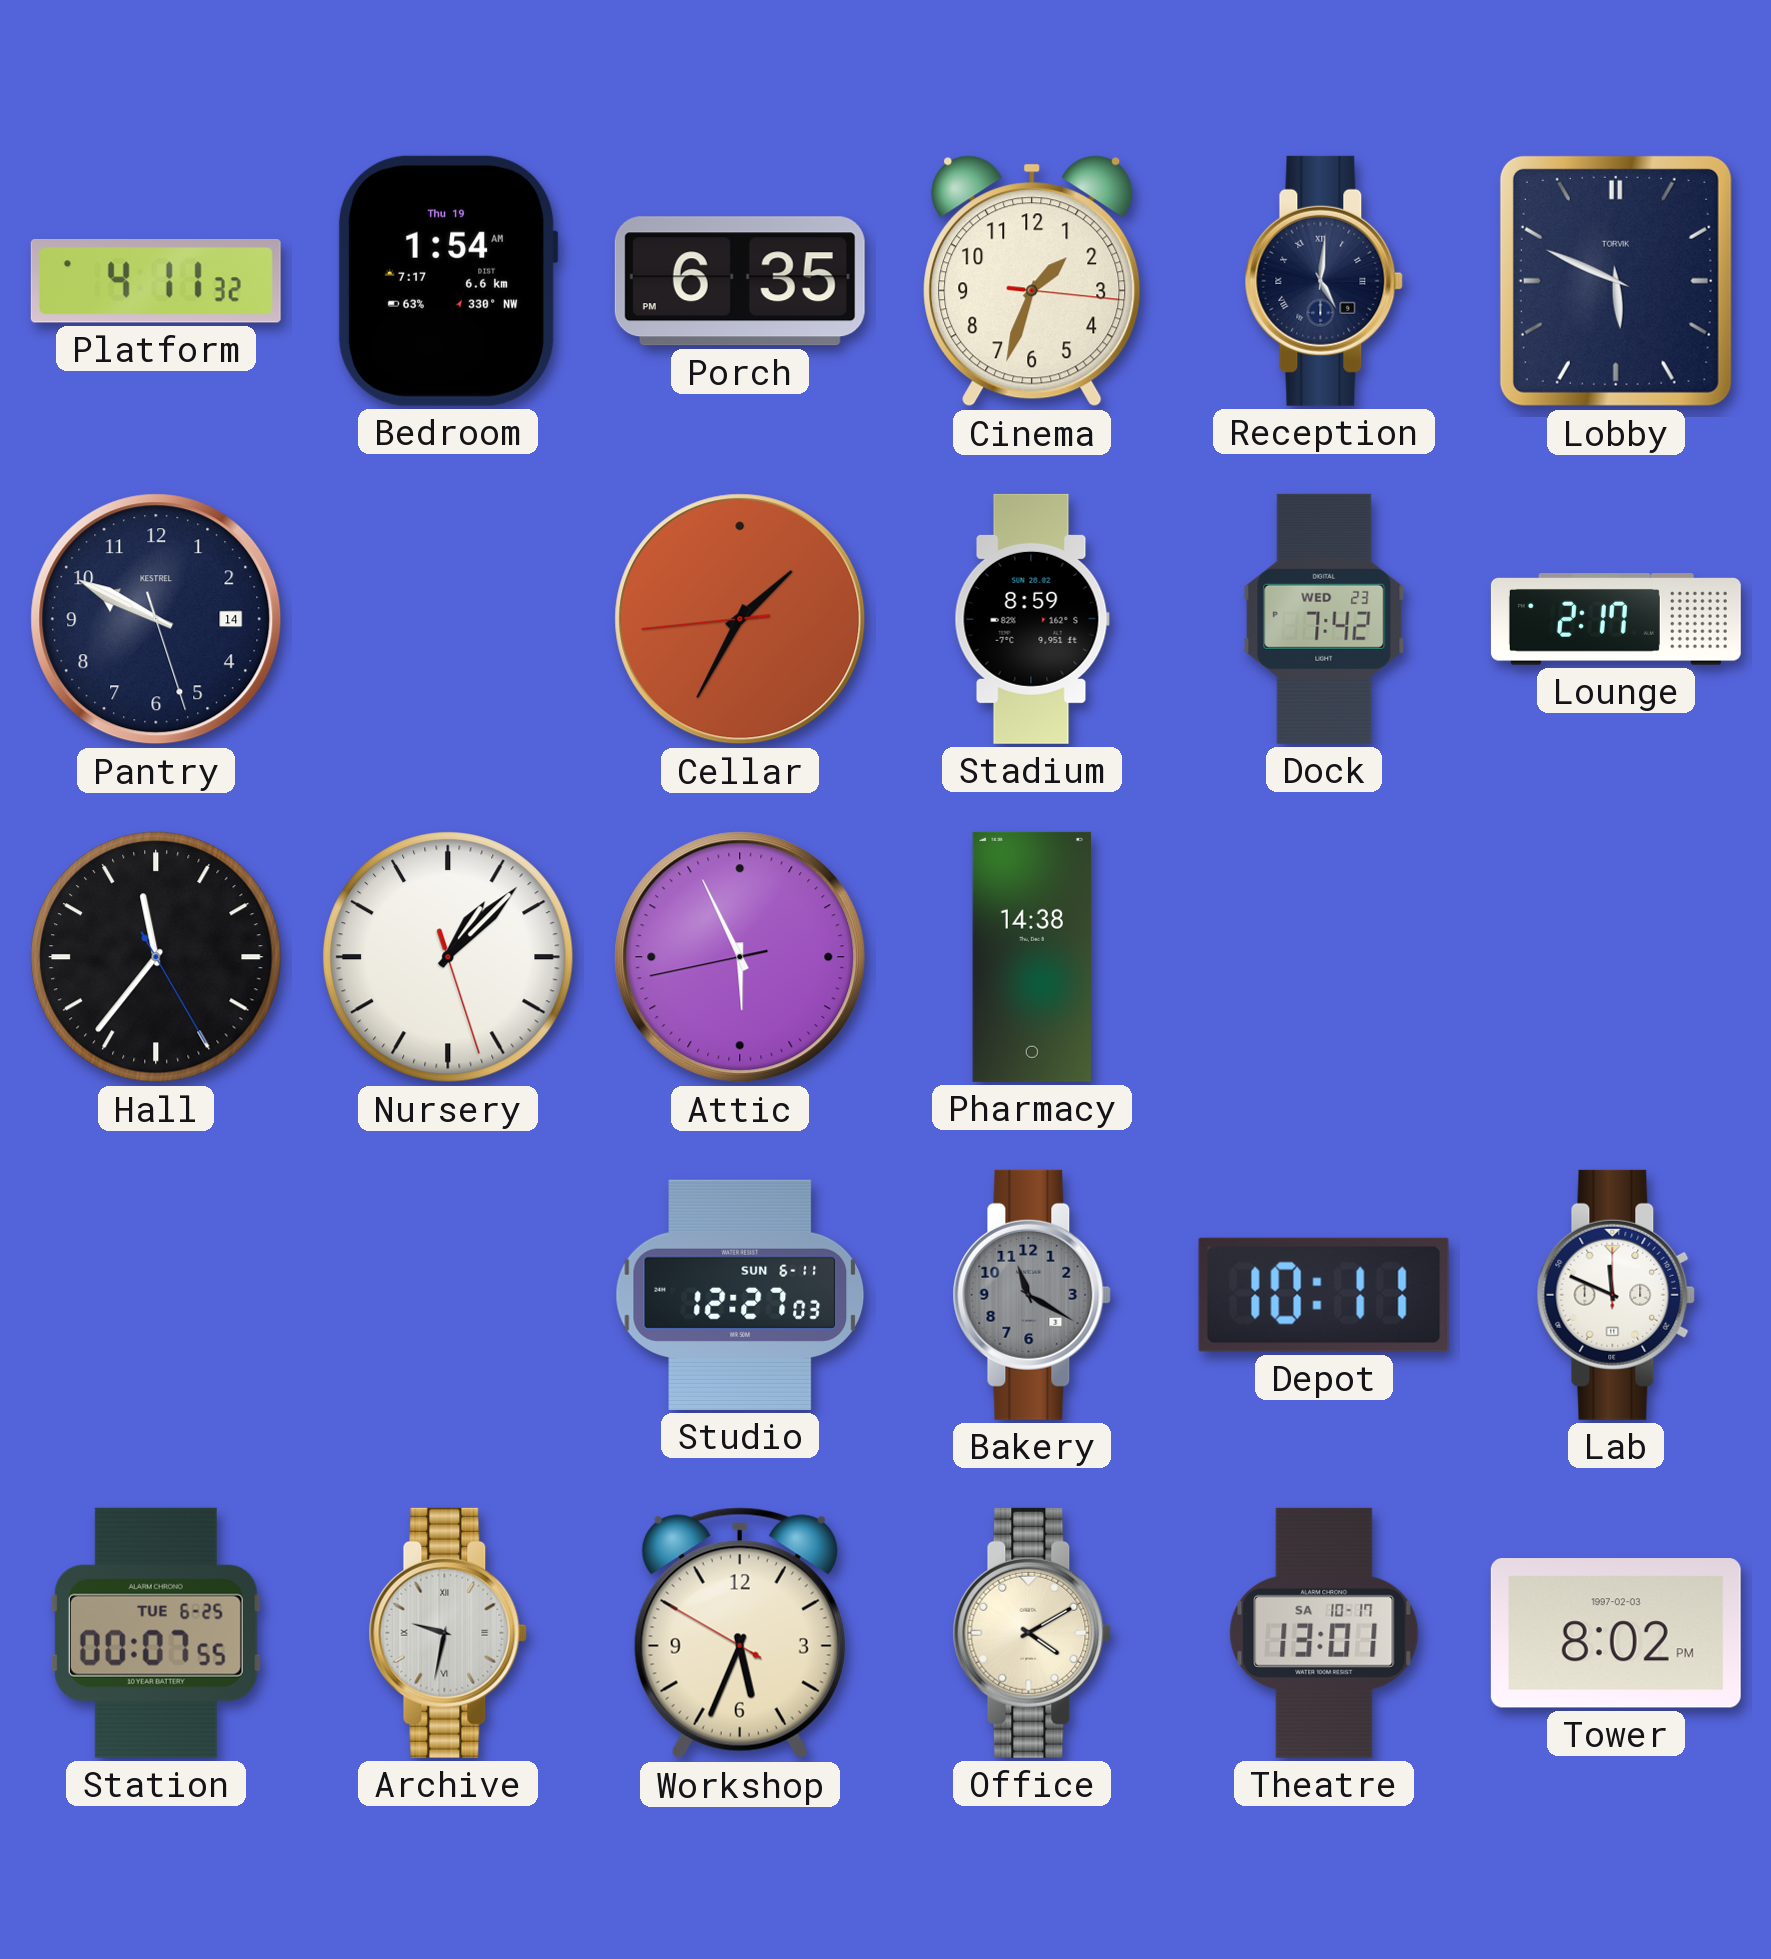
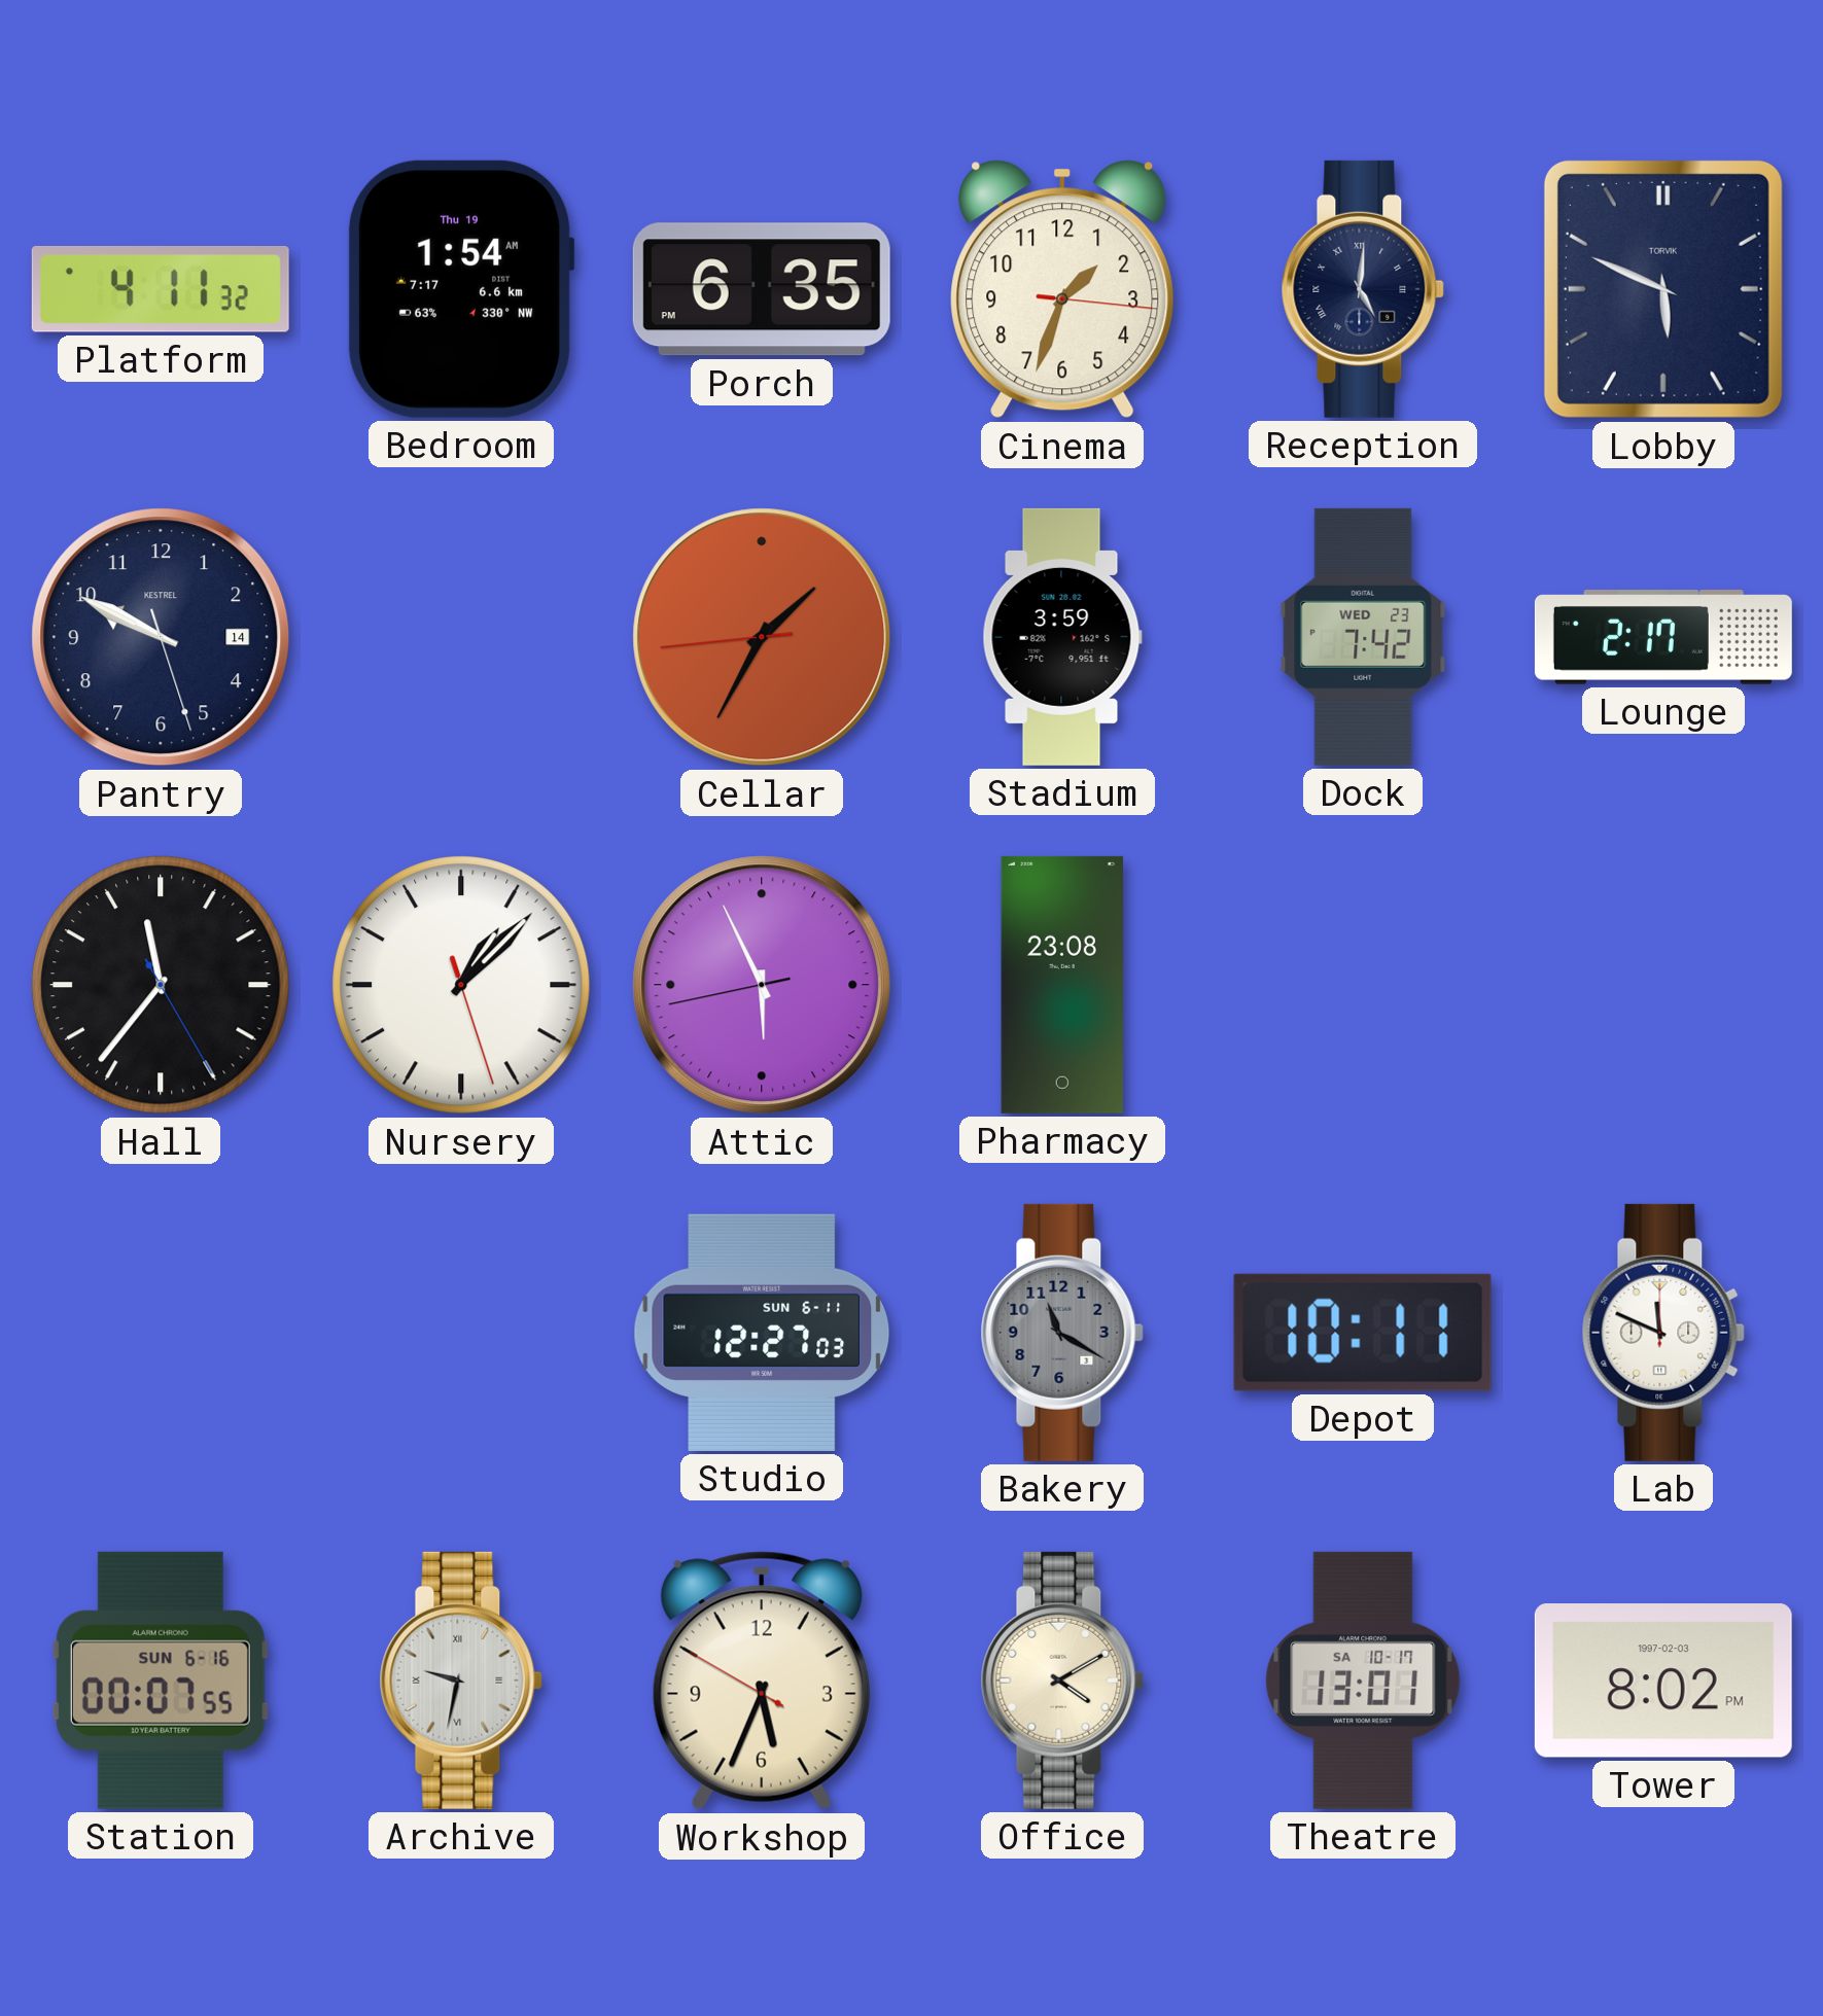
Stadium: 8:59 -> 3:59 (1062, 637)
Pharmacy: 14:38 -> 23:08 (1062, 985)
Station date: TUE 6-25 -> SUN 6-16 (161, 1681)
